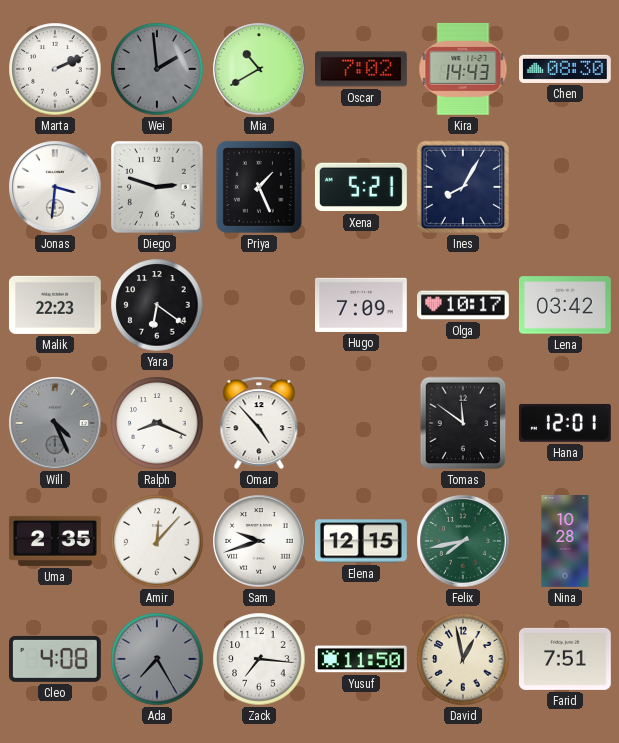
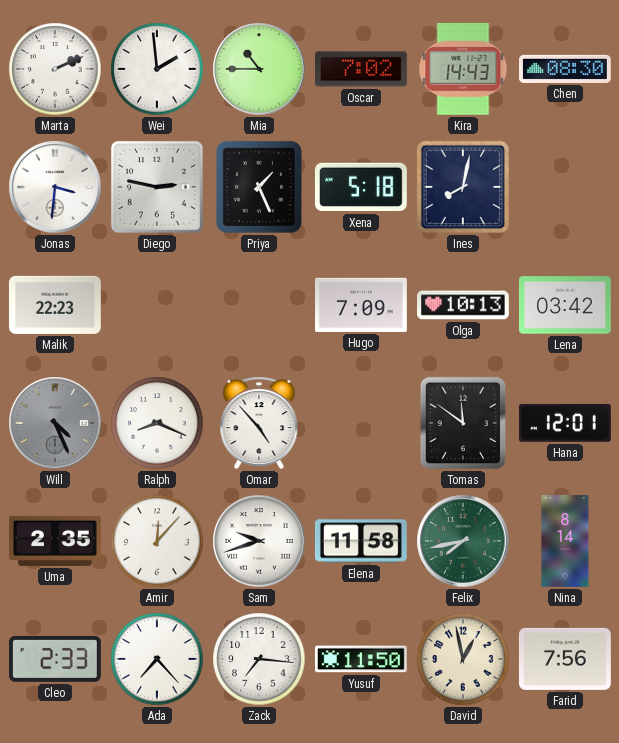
Wei dial: grey -> white (157, 69)
Mia: 10:40 -> 10:45 (259, 69)
Diego: 2:48 -> 2:47 (158, 188)
Xena: 5:21 -> 5:18 (361, 187)
Ines: 8:05 -> 8:02 (463, 187)
Yara: 6:21 -> none (157, 305)
Olga: 10:17 -> 10:13 (464, 305)
Elena: 12:15 -> 11:58 (361, 541)
Nina: 10:28 -> 8:14 (565, 542)
Cleo: 4:08 -> 2:33 (56, 659)
Ada: 7:25 -> 7:23 (157, 659)
Ada dial: grey -> white (157, 659)
Farid: 7:51 -> 7:56 (565, 659)
